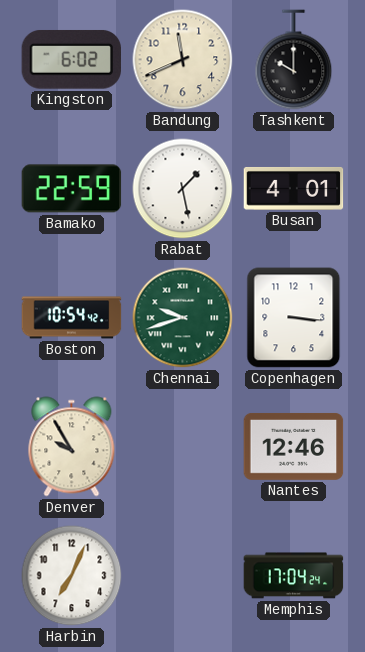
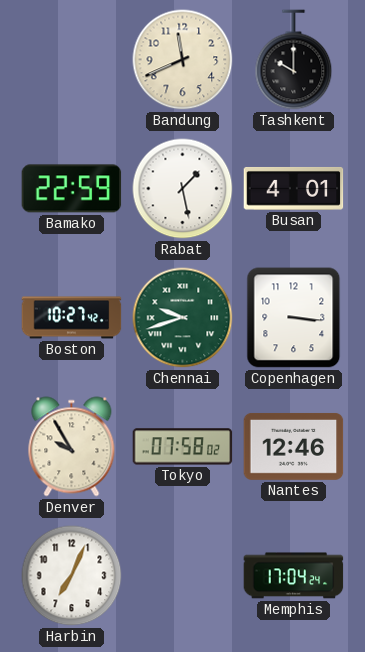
Kingston: 6:02 -> none (72, 60)
Boston: 10:54 -> 10:27 (72, 318)
Tokyo: none -> 07:58 (183, 447)
